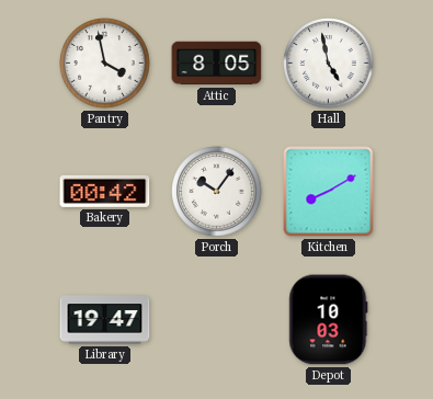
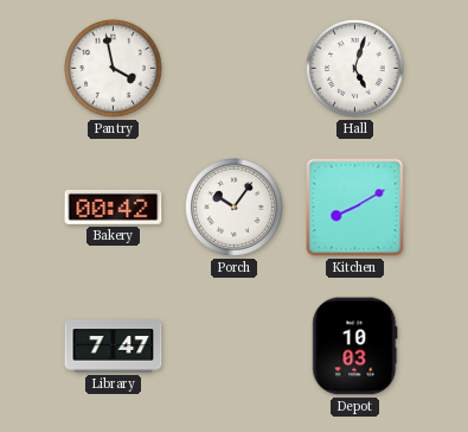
Attic: 8:05 -> none (217, 64)
Hall: 4:58 -> 5:03 (355, 69)
Library: 19:47 -> 7:47 (114, 347)
